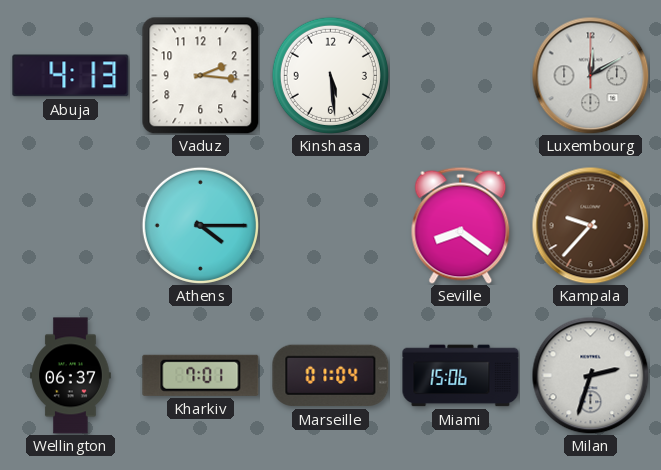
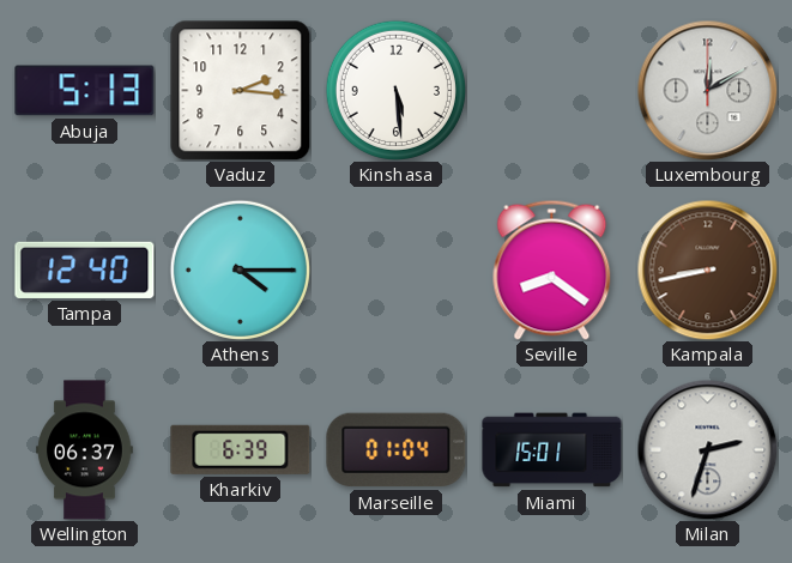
Abuja: 4:13 -> 5:13 (85, 91)
Tampa: none -> 12:40 (85, 270)
Kampala: 9:37 -> 8:43 (707, 270)
Kharkiv: 7:01 -> 6:39 (241, 449)
Miami: 15:06 -> 15:01 (552, 450)
